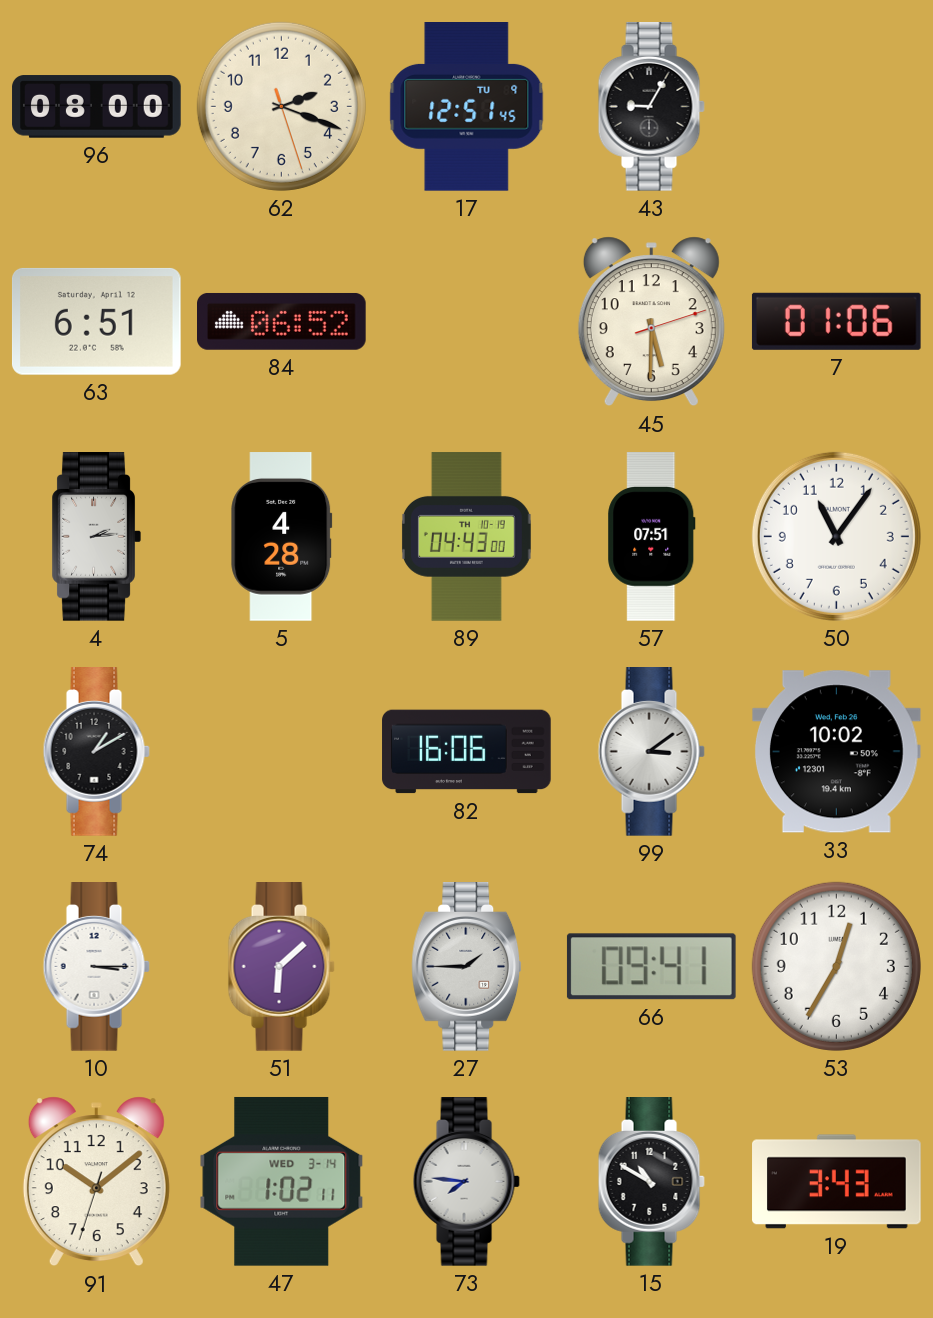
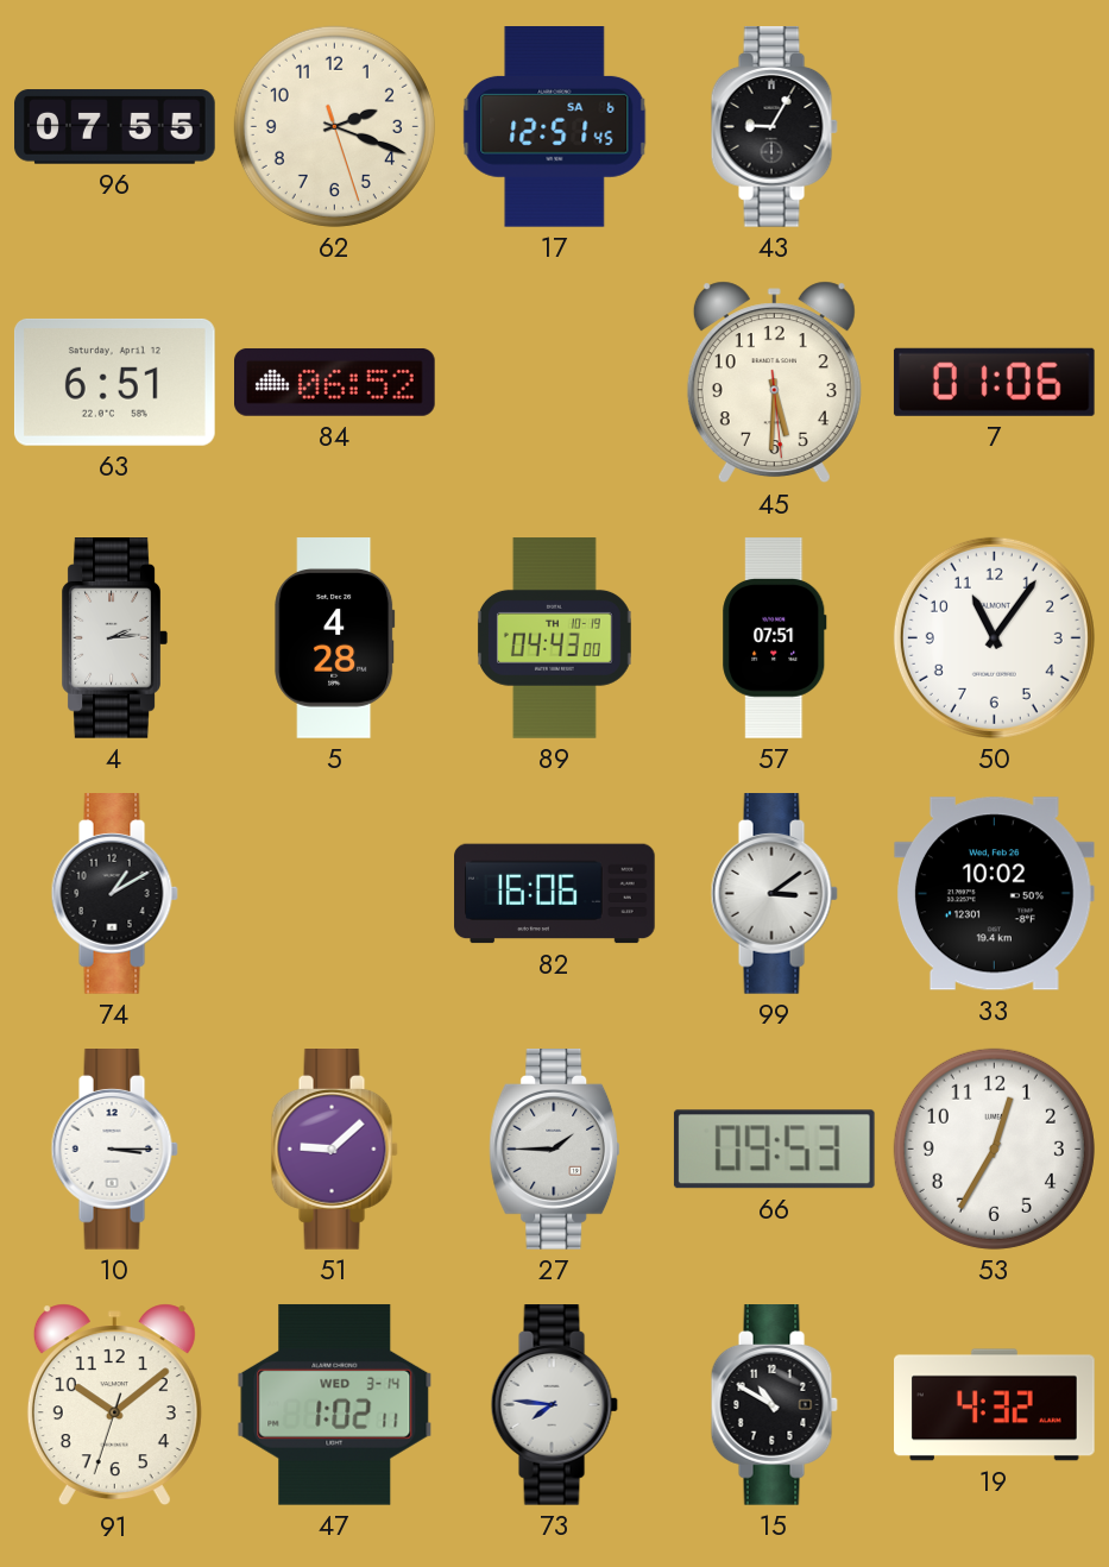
96: 08:00 -> 07:55 (115, 127)
17 date: TU 9 -> SA 6 (555, 127)
45: 5:30:12 -> 5:30:29 (774, 383)
51: 6:08 -> 9:08 (334, 1150)
66: 09:41 -> 09:53 (774, 1150)
19: 3:43 -> 4:32 (995, 1405)
